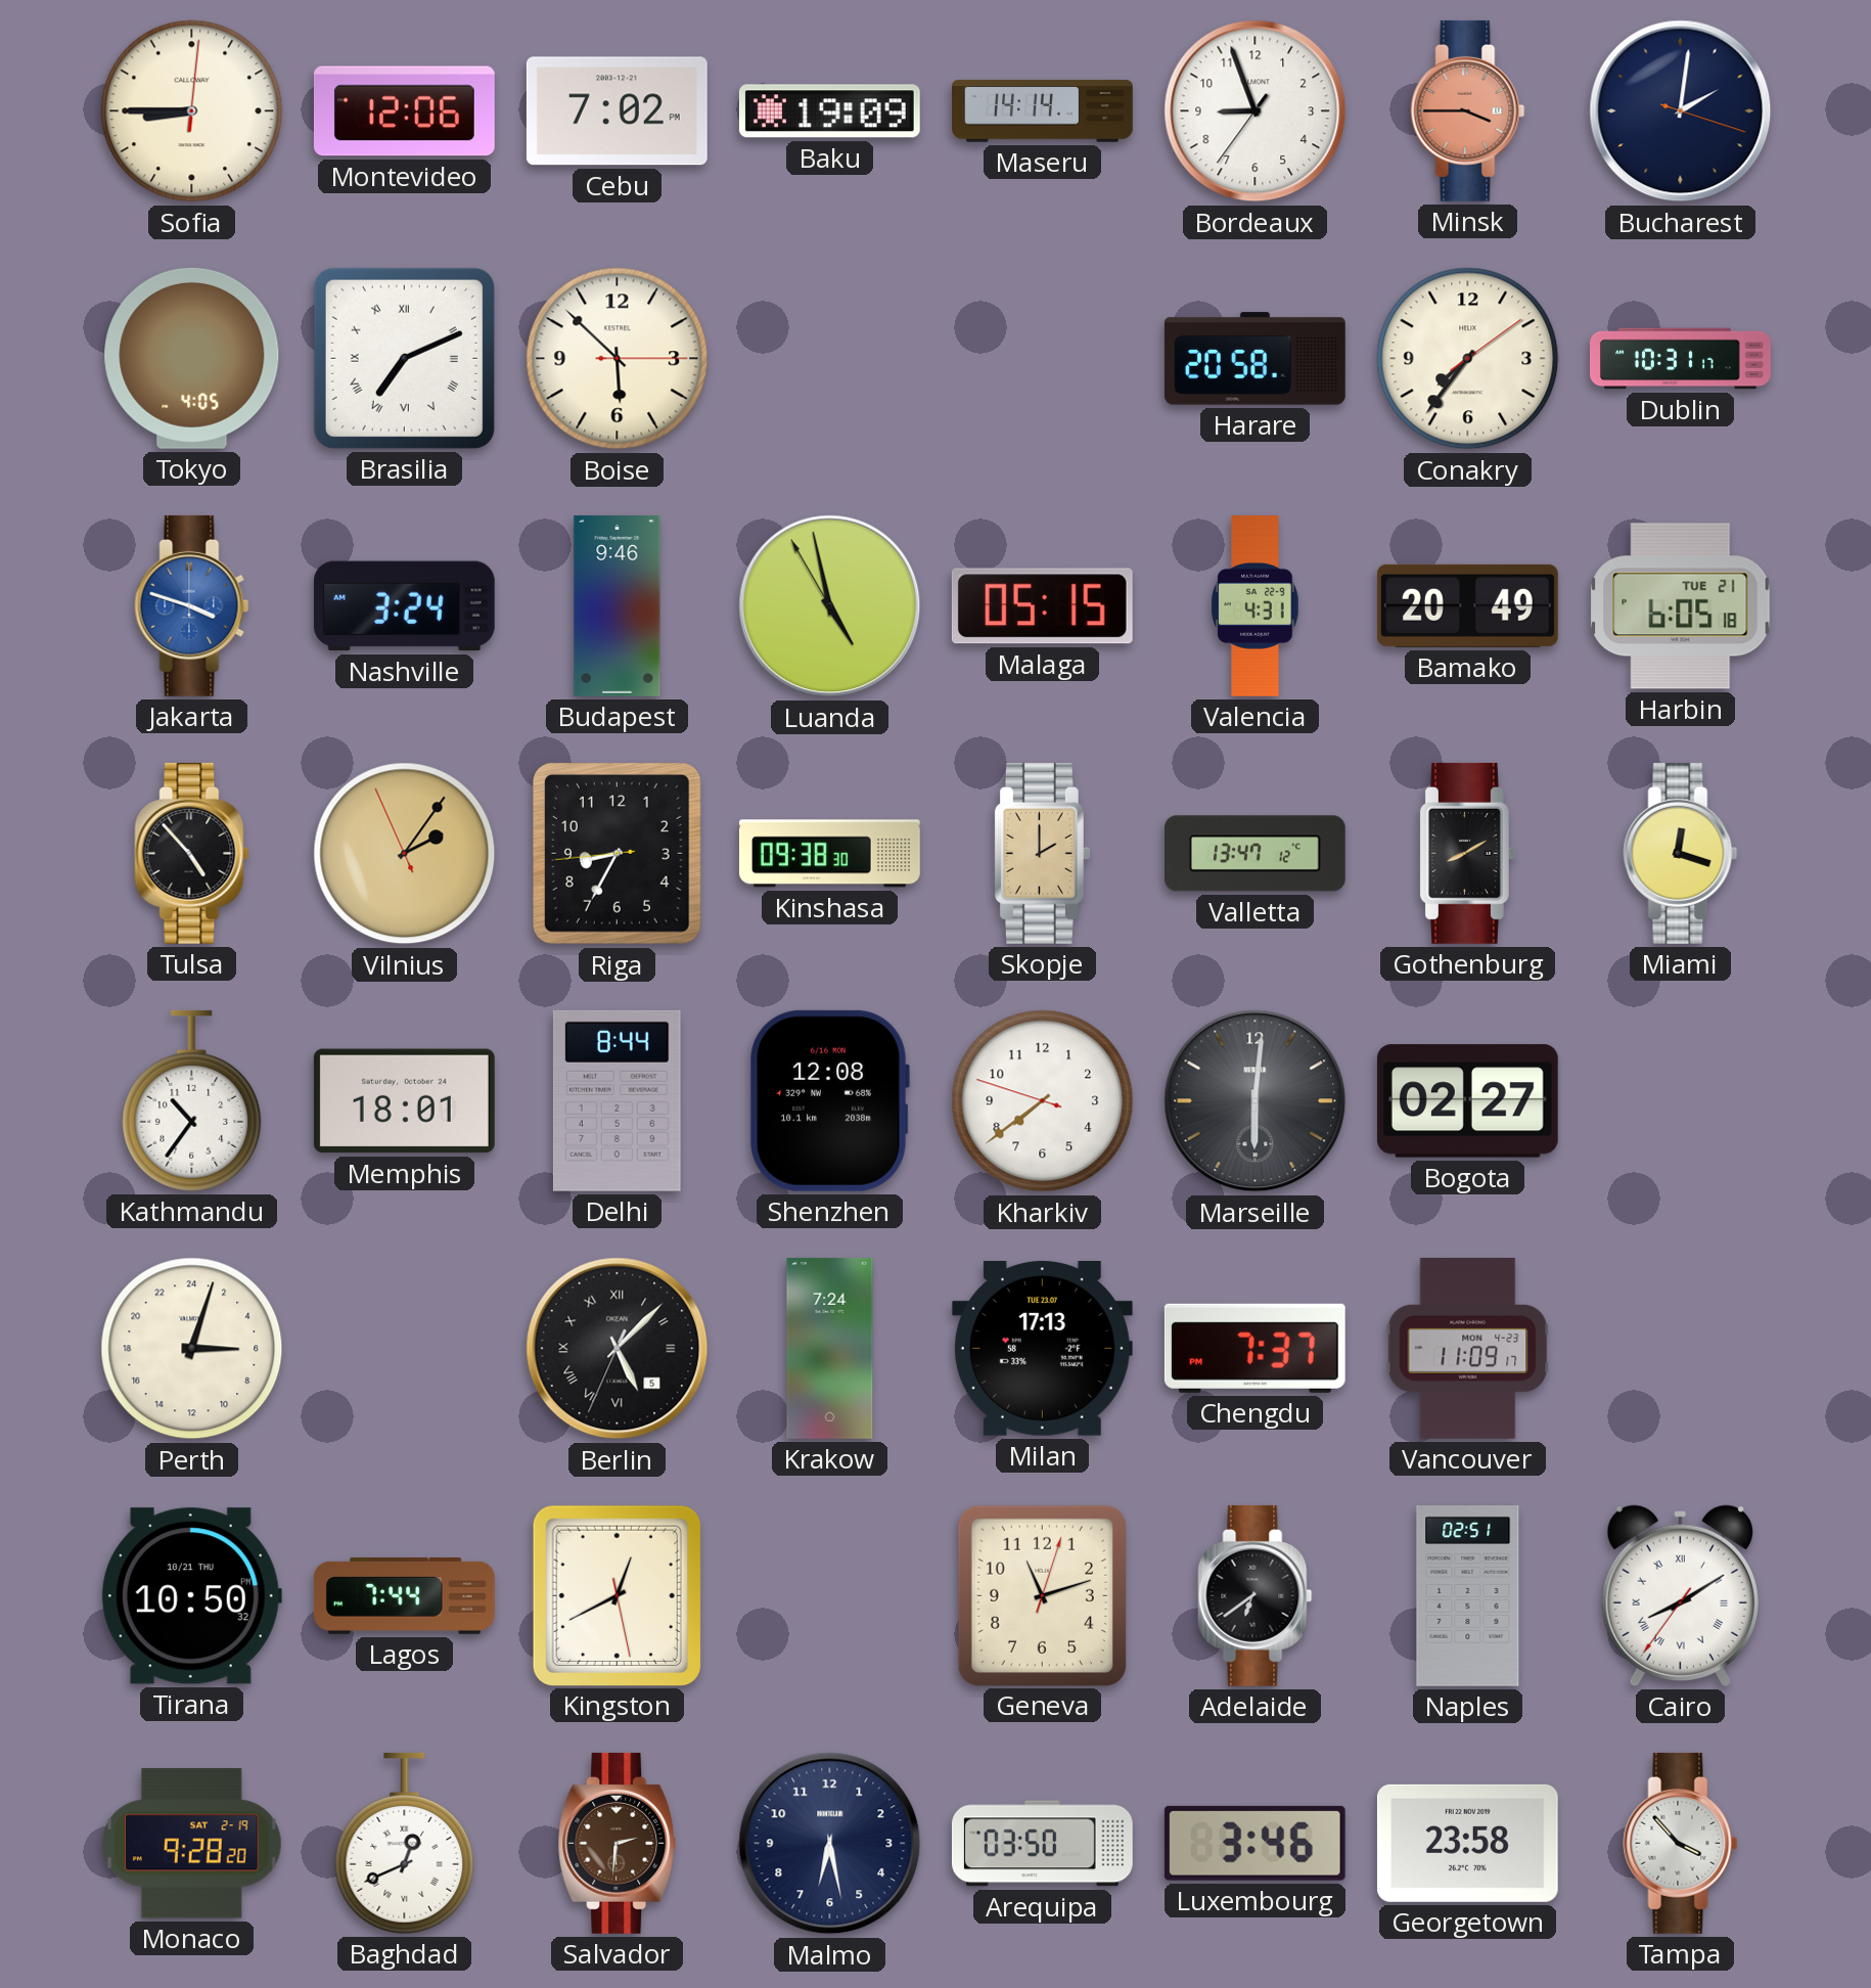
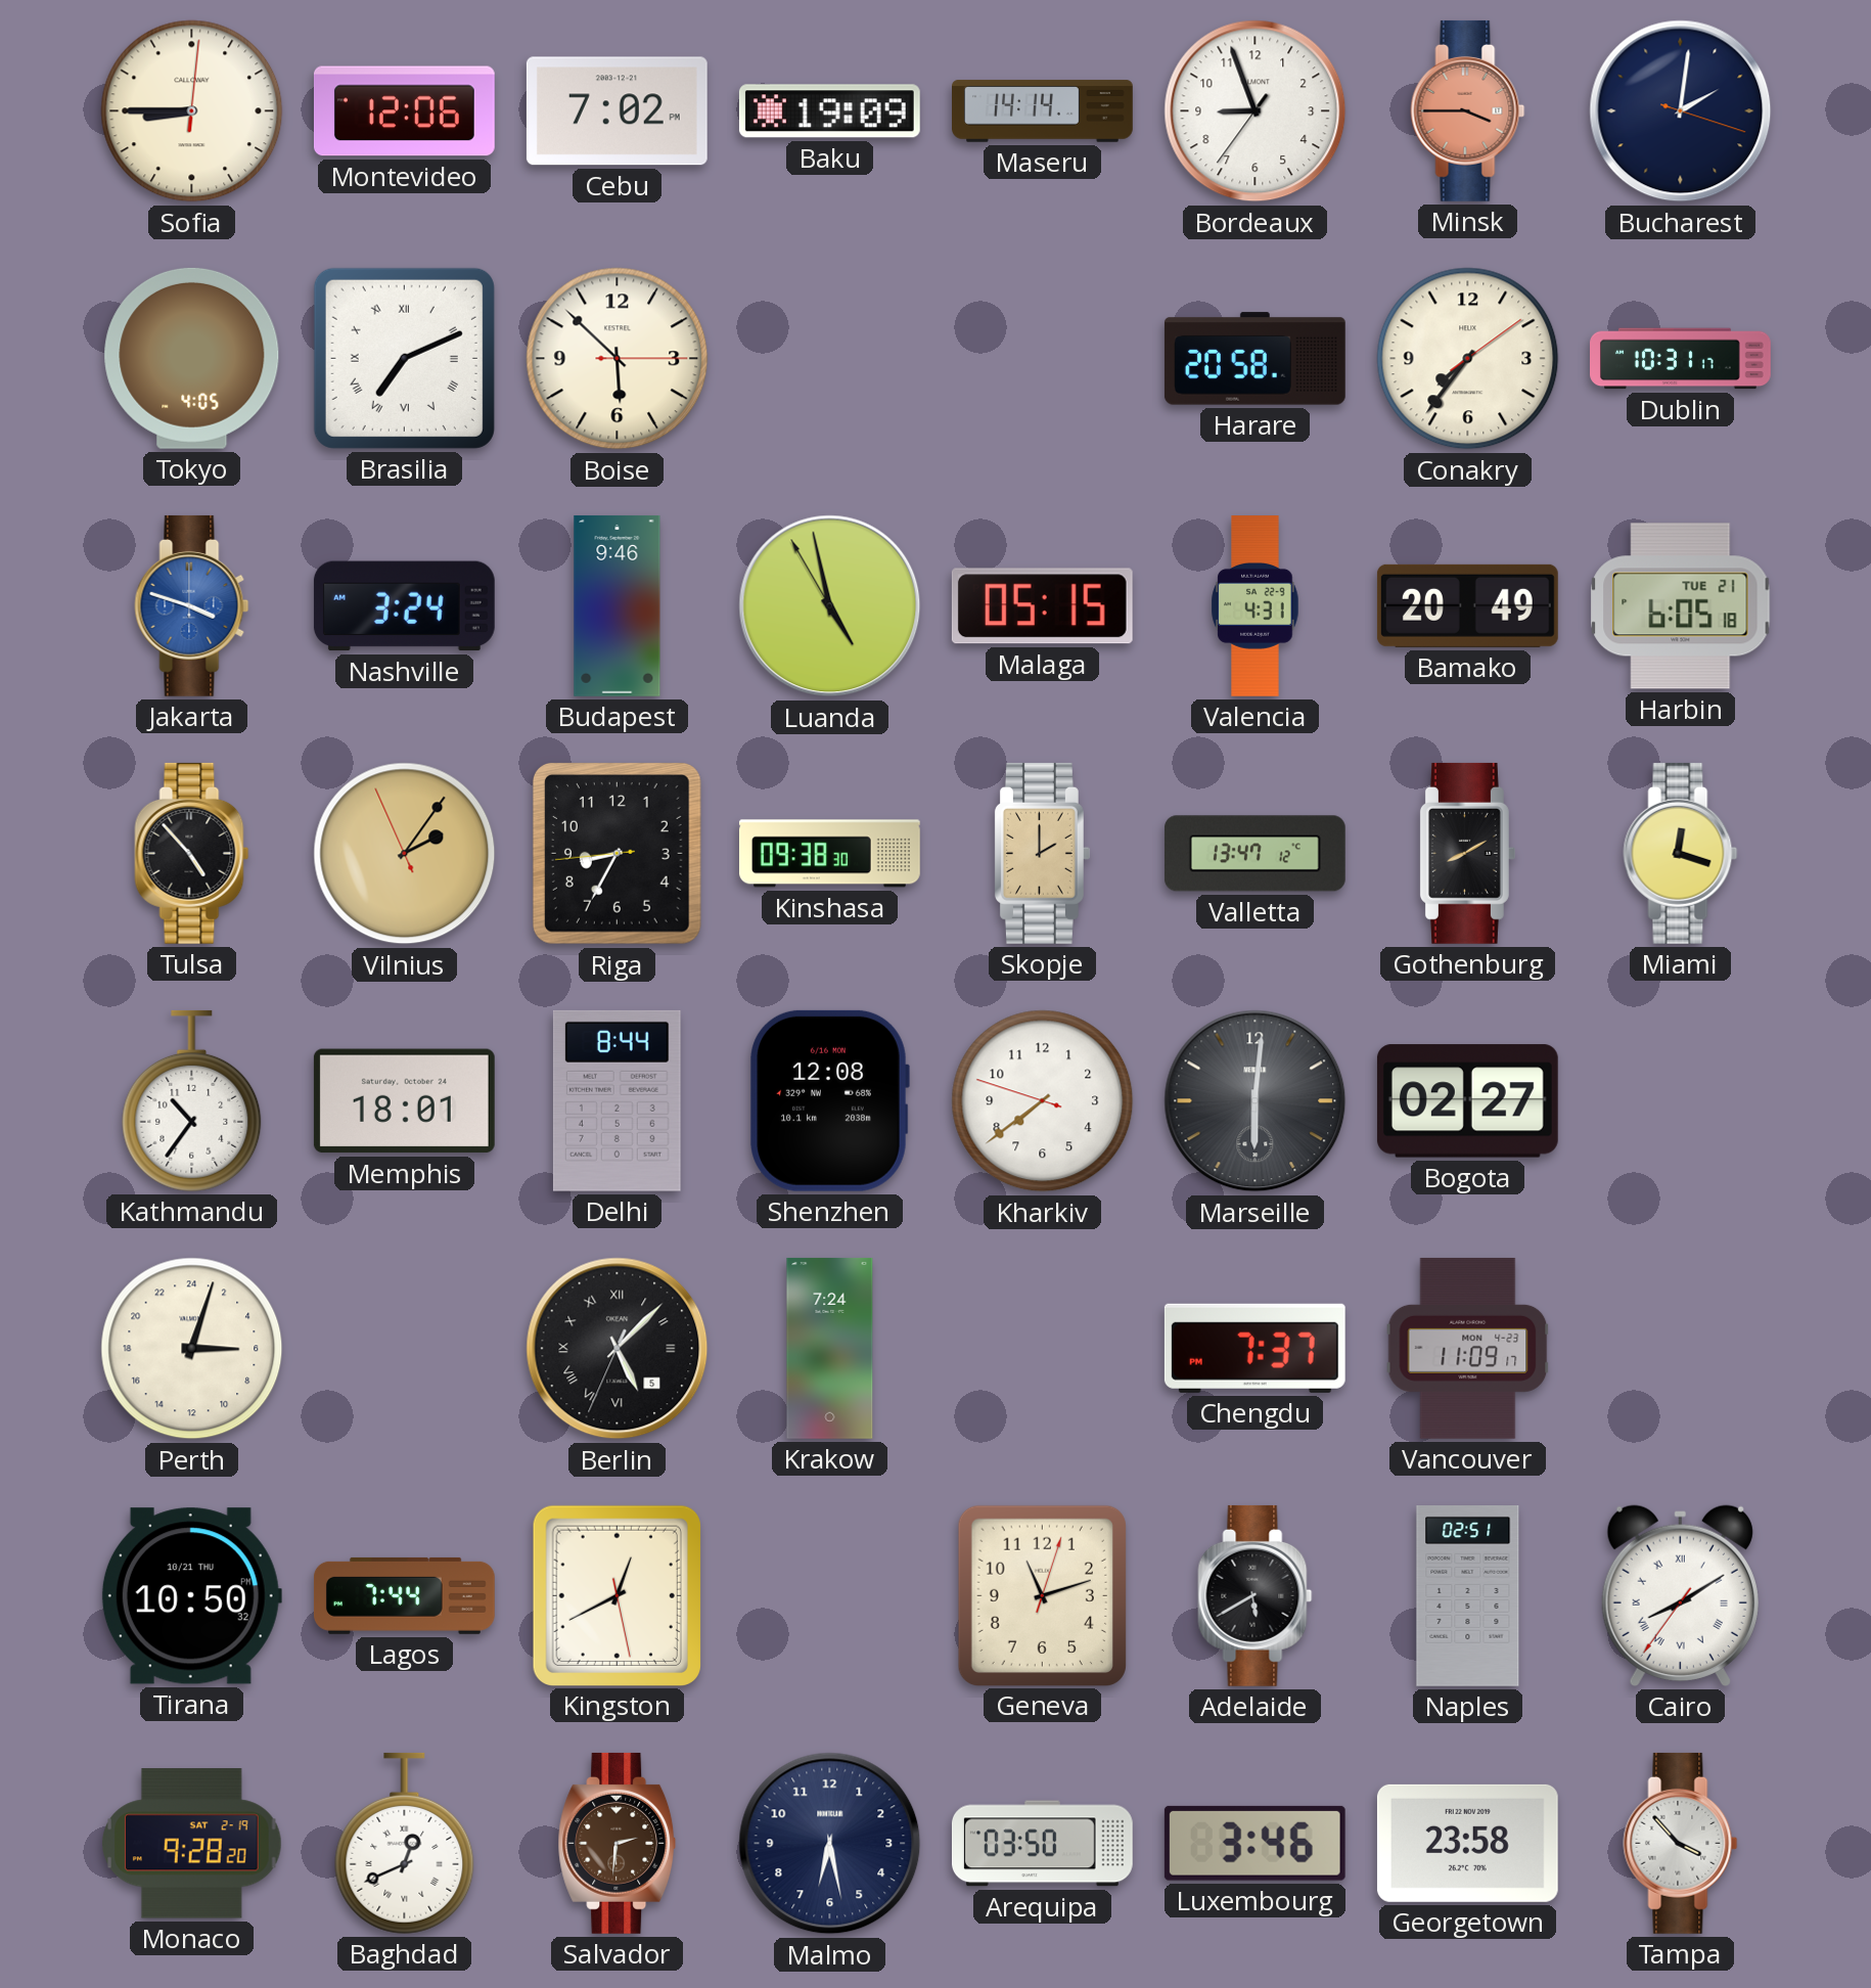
Milan: 17:13 -> none (1042, 1349)
Adelaide: 6:39 -> 5:40 (1256, 1595)
